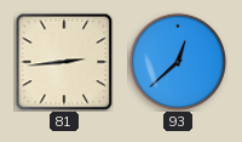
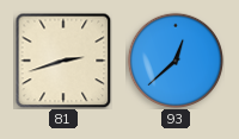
81: 2:44 -> 2:42 (63, 61)
